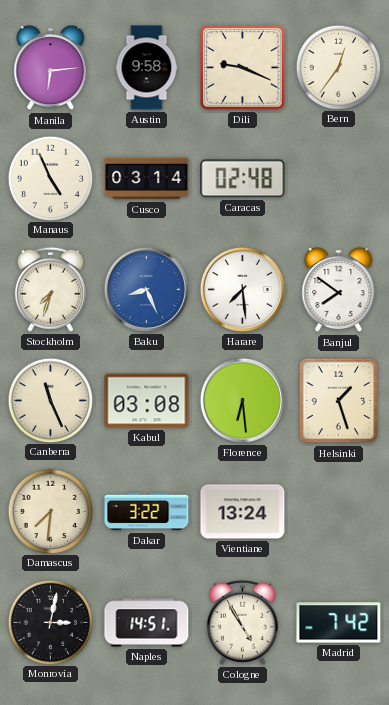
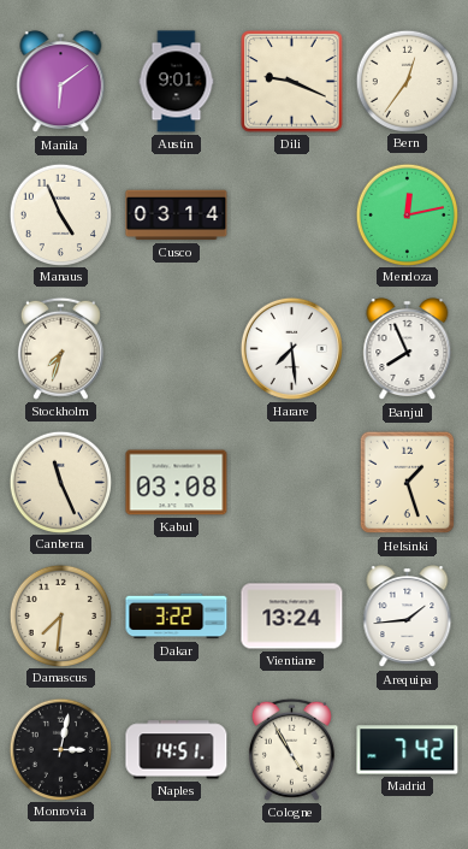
Manila: 6:14 -> 6:09 (61, 82)
Austin: 9:58 -> 9:01 (177, 82)
Caracas: 02:48 -> none (243, 179)
Mendoza: none -> 12:13 (407, 214)
Baku: 8:26 -> none (146, 289)
Banjul: 7:51 -> 7:56 (408, 349)
Florence: 6:29 -> none (242, 400)
Arequipa: none -> 1:44 (408, 617)
